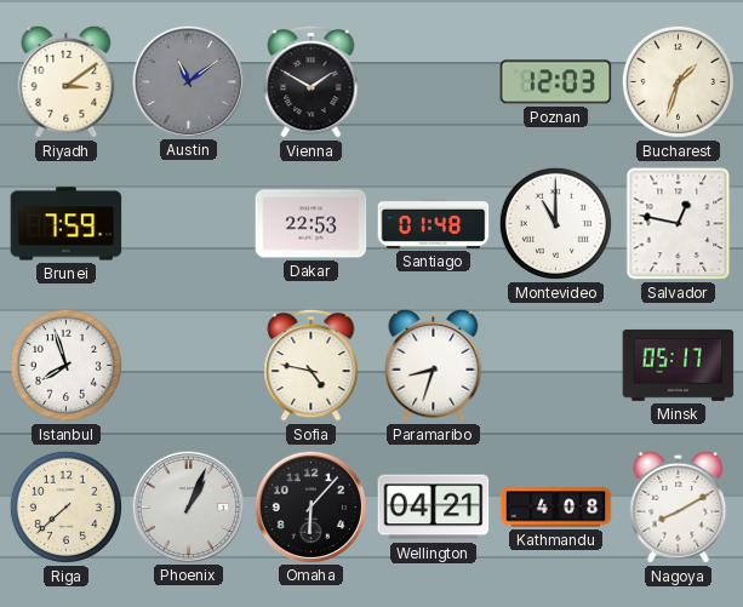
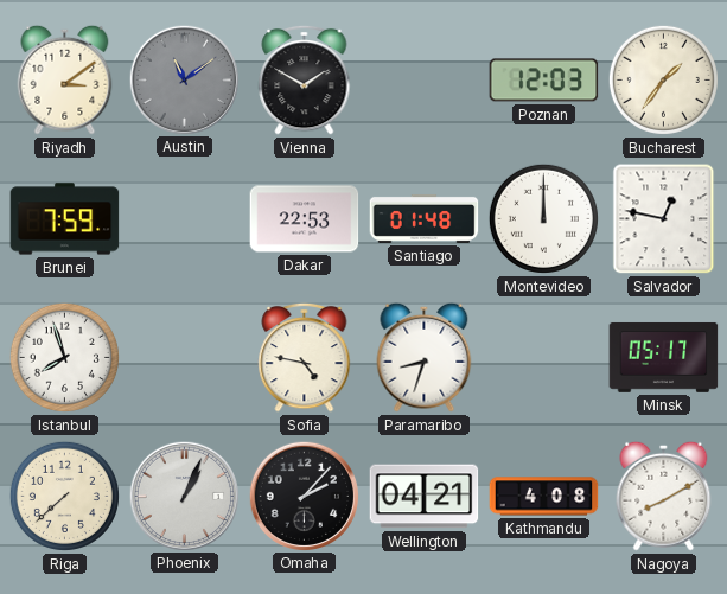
Bucharest: 1:33 -> 1:36 (663, 79)
Montevideo: 11:00 -> 12:00 (543, 218)
Omaha: 6:07 -> 2:07 (304, 496)
